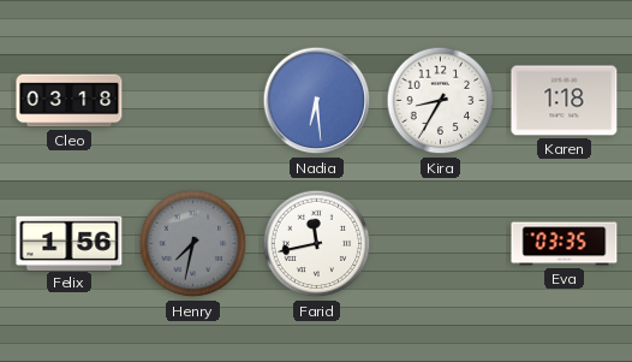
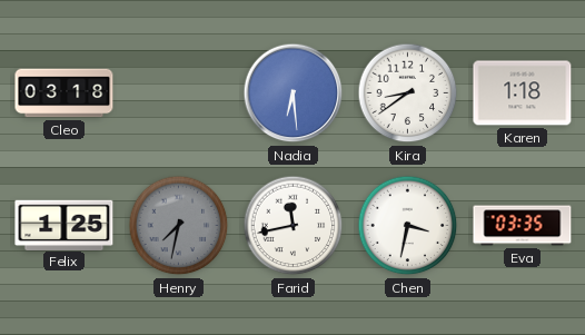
Kira: 8:35 -> 8:39 (408, 93)
Felix: 1:56 -> 1:25 (65, 225)
Chen: none -> 3:32 (408, 226)
